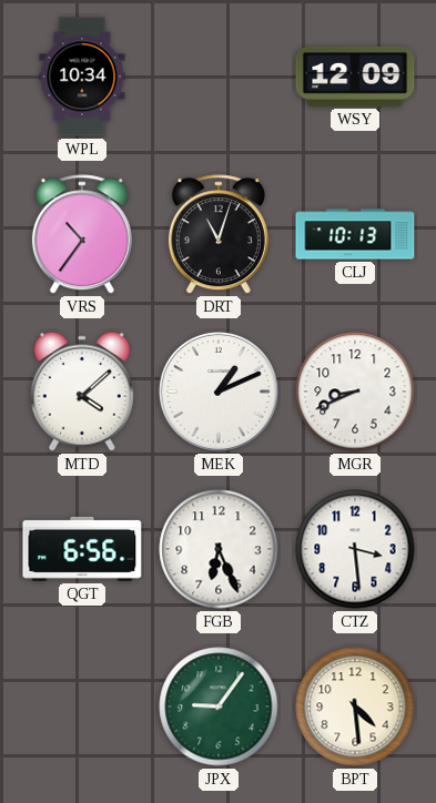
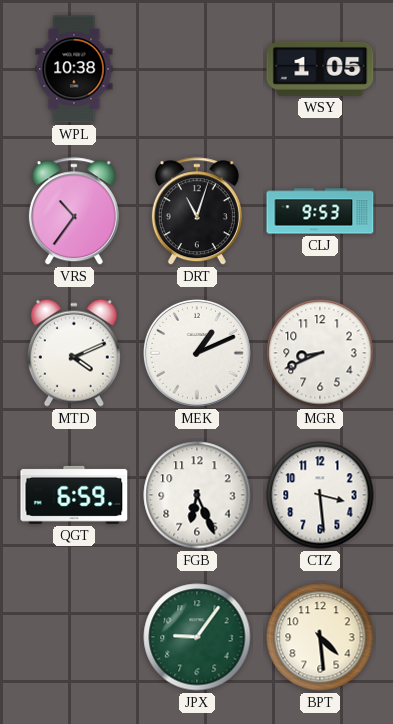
WPL: 10:34 -> 10:38 (74, 69)
WSY: 12:09 -> 1:05 (320, 69)
CLJ: 10:13 -> 9:53 (320, 211)
MTD: 4:08 -> 4:11 (74, 353)
QGT: 6:56 -> 6:59 (74, 495)
